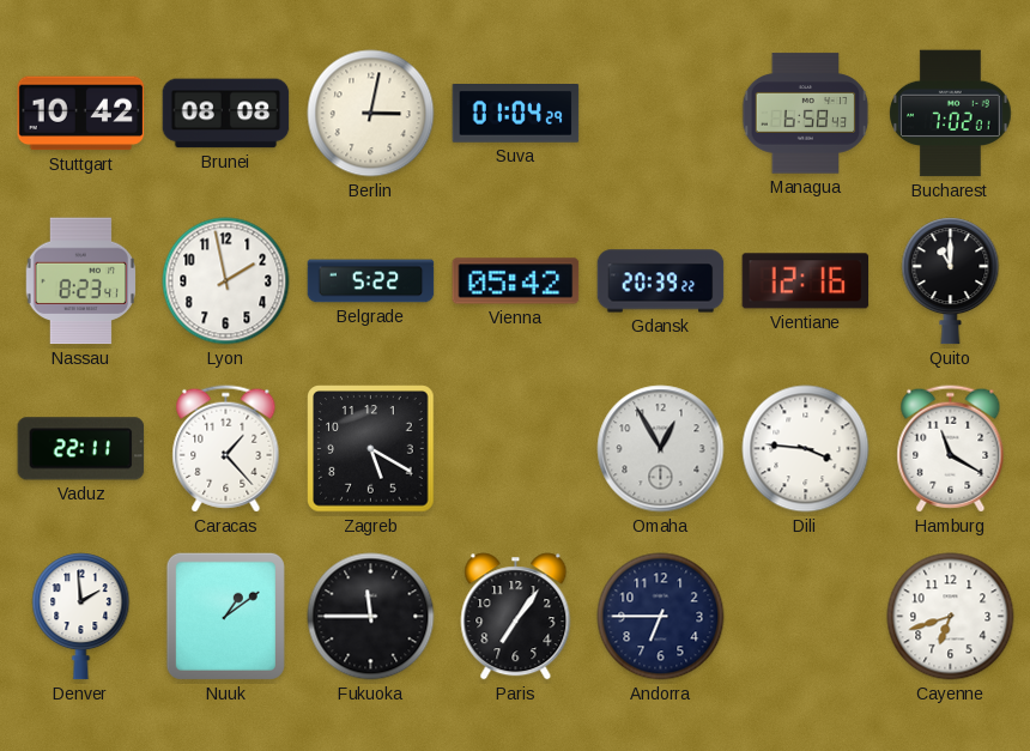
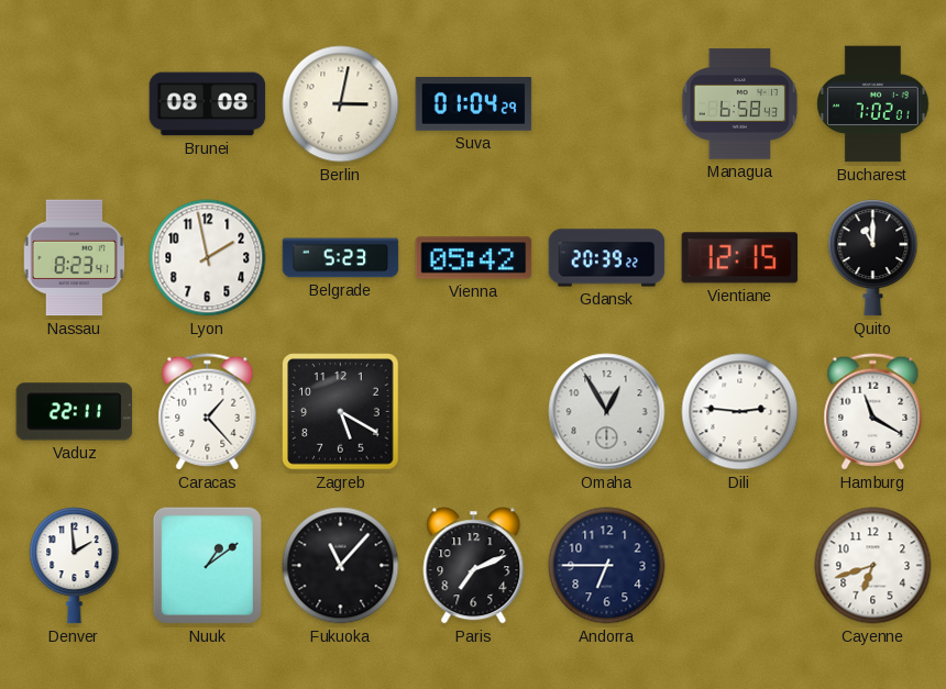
Stuttgart: 10:42 -> none (81, 114)
Belgrade: 5:22 -> 5:23 (341, 258)
Vientiane: 12:16 -> 12:15 (740, 258)
Dili: 3:46 -> 2:46 (740, 412)
Fukuoka: 11:45 -> 11:07 (341, 566)
Paris: 7:06 -> 7:11 (474, 566)
